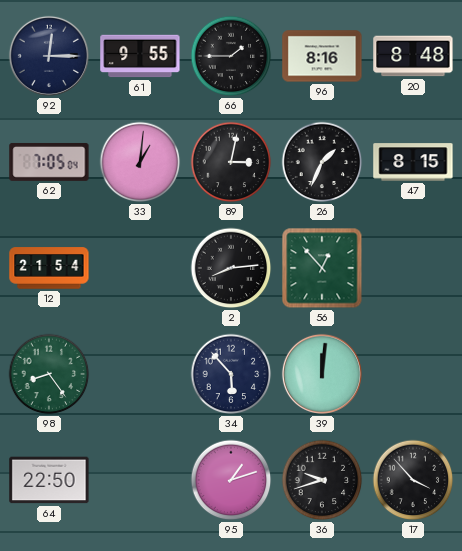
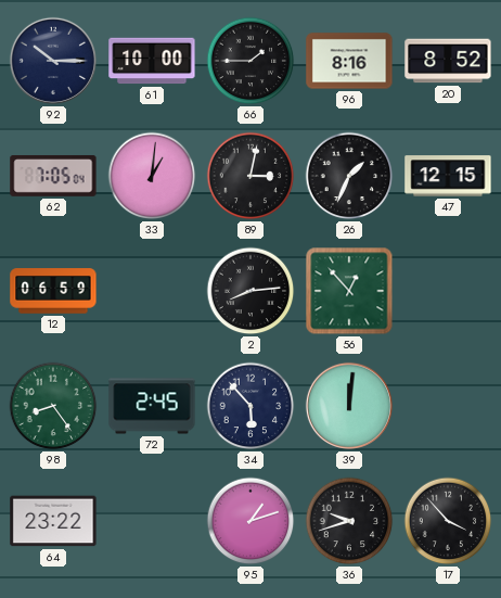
92: 12:15 -> 10:15 (53, 61)
61: 9:55 -> 10:00 (152, 61)
20: 8:48 -> 8:52 (448, 61)
47: 8:15 -> 12:15 (448, 176)
12: 21:54 -> 06:59 (53, 291)
72: none -> 2:45 (152, 406)
64: 22:50 -> 23:22 (53, 521)
